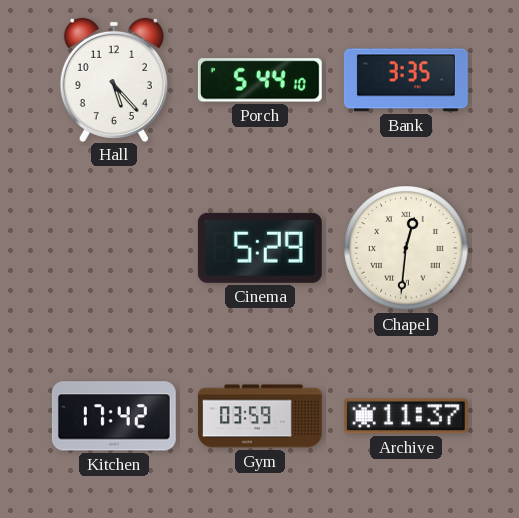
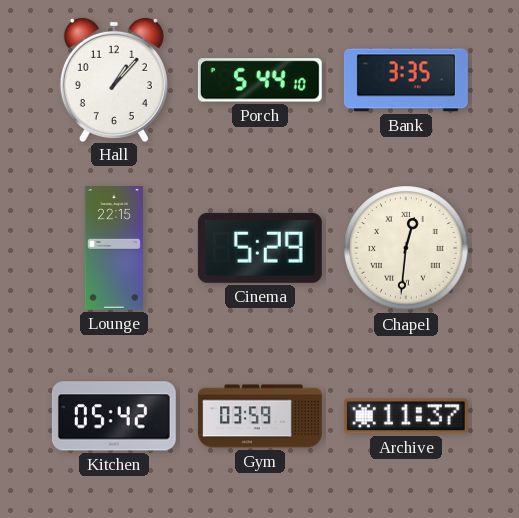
Hall: 5:23 -> 1:07 (114, 79)
Lounge: none -> 22:15 (114, 249)
Kitchen: 17:42 -> 05:42 (114, 416)
